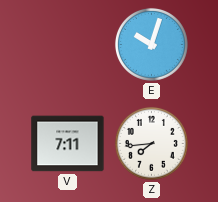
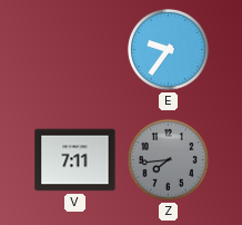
E: 10:03 -> 9:36 (168, 49)
Z dial: white -> grey (168, 159)
